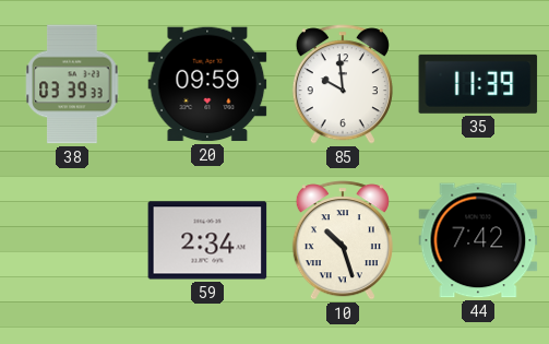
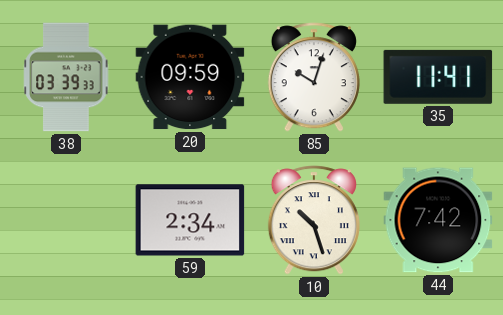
85: 9:59 -> 10:03 (314, 77)
35: 11:39 -> 11:41 (438, 77)
